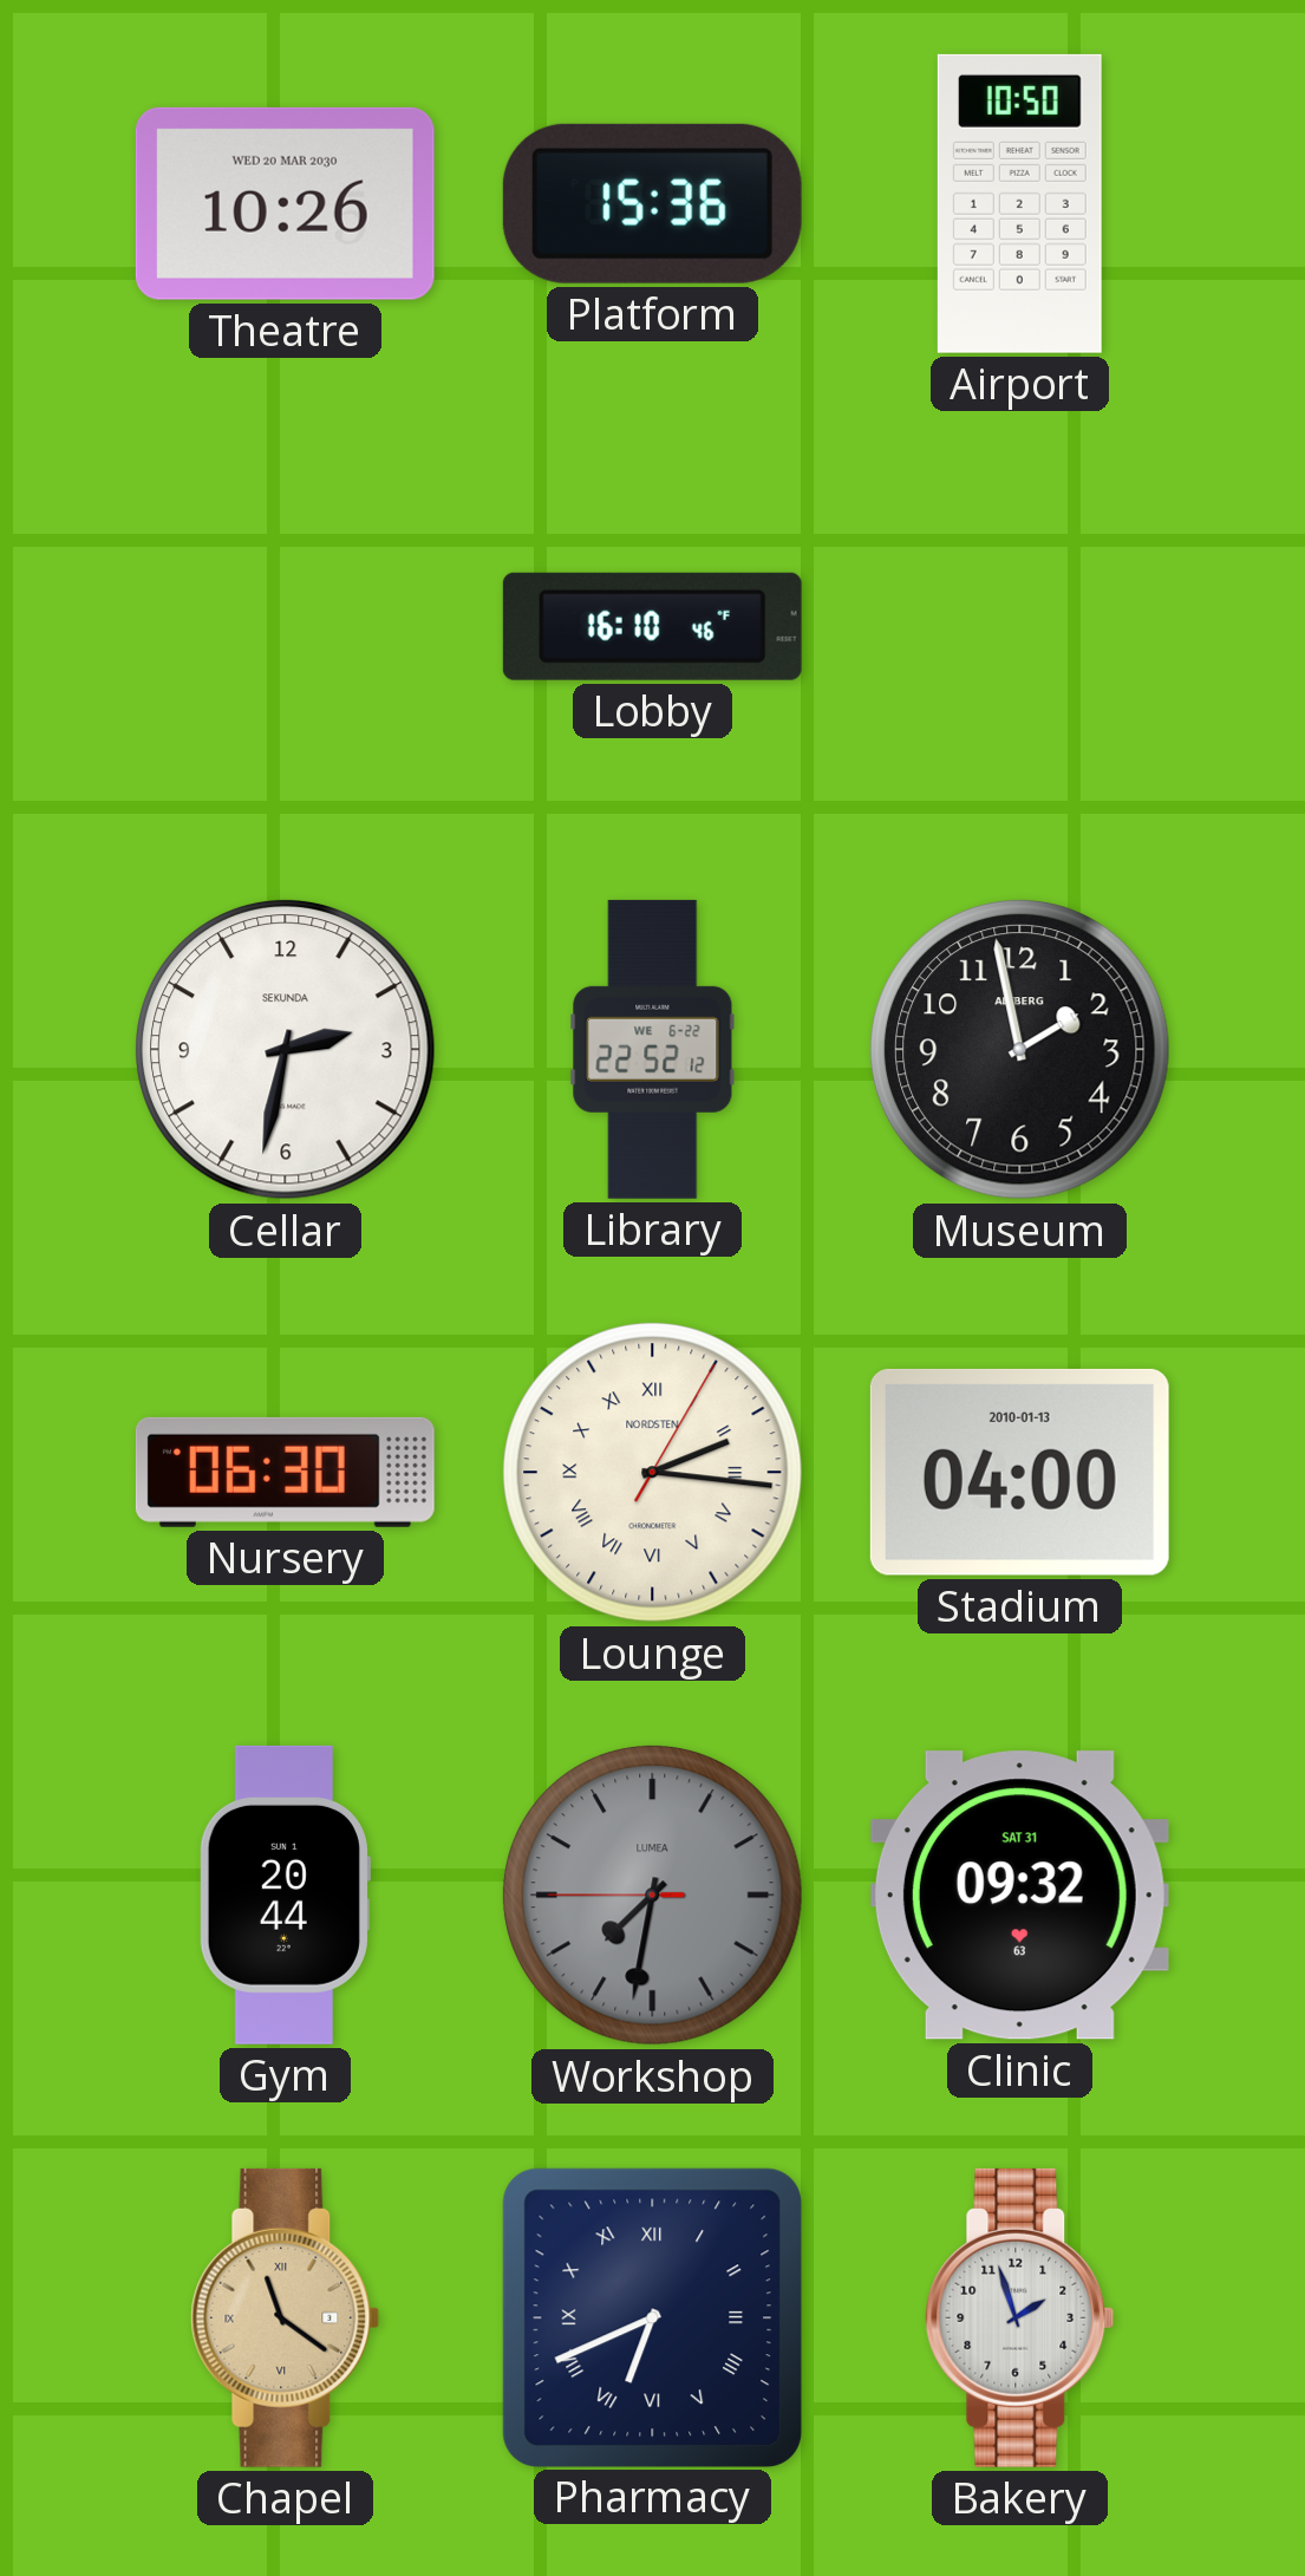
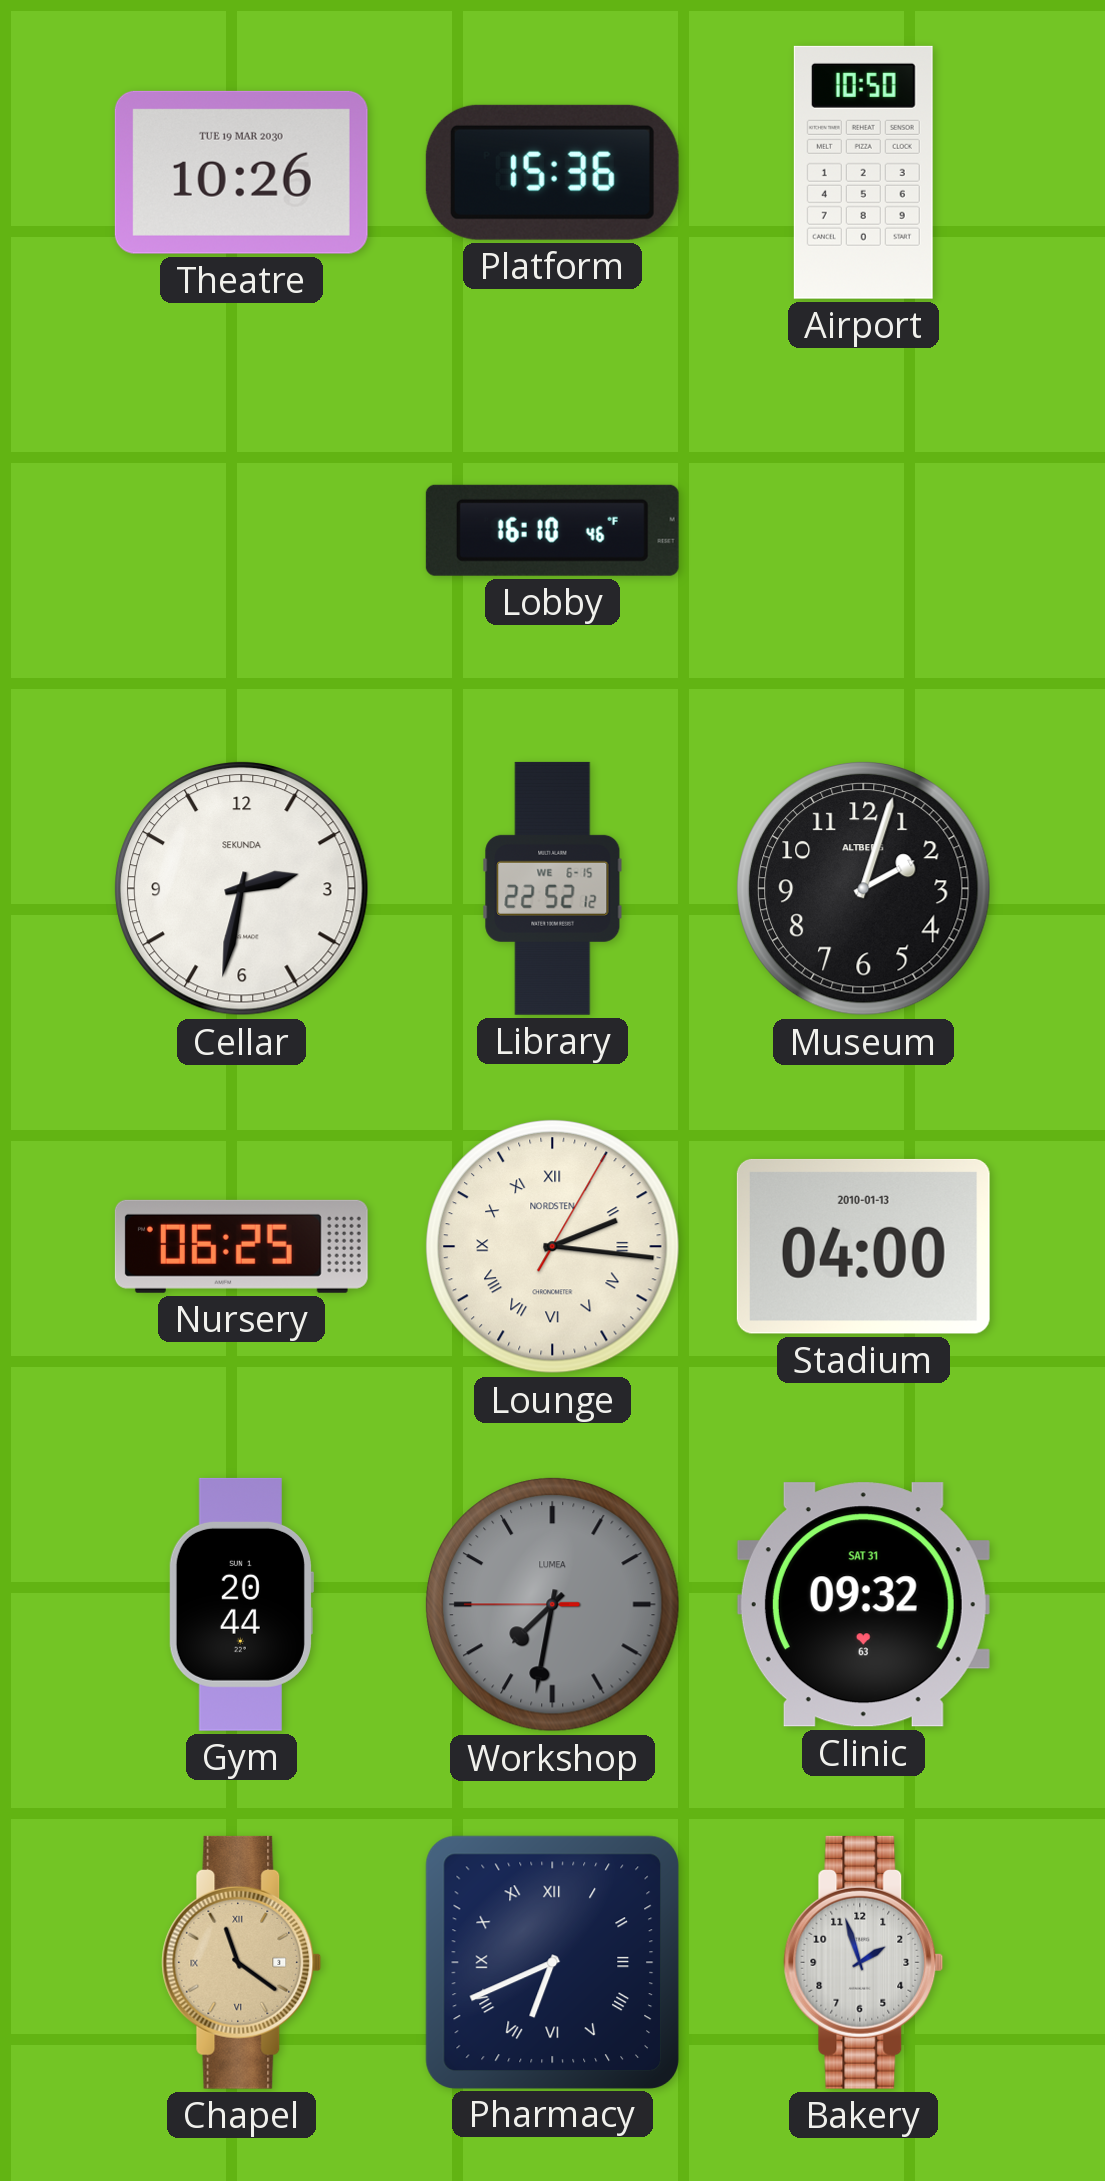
Theatre date: WED 20 MAR 2030 -> TUE 19 MAR 2030 (241, 172)
Library date: WE 6-22 -> WE 6-15 (553, 888)
Museum: 1:58 -> 2:03 (864, 889)
Nursery: 06:30 -> 06:25 (241, 1246)
